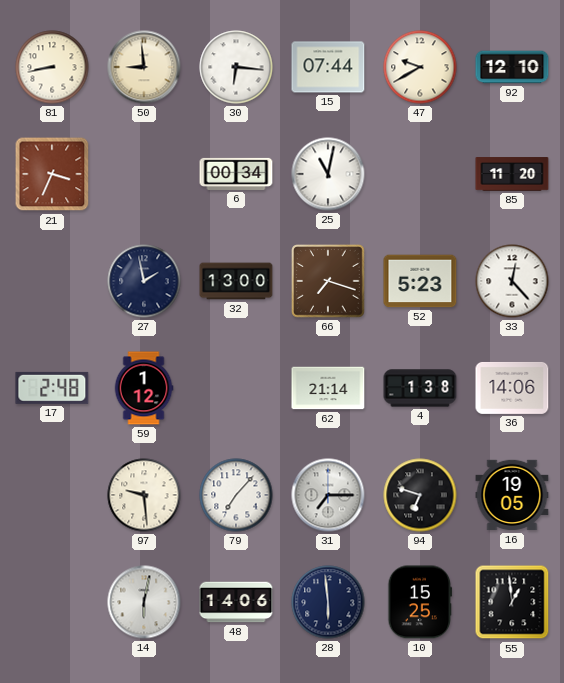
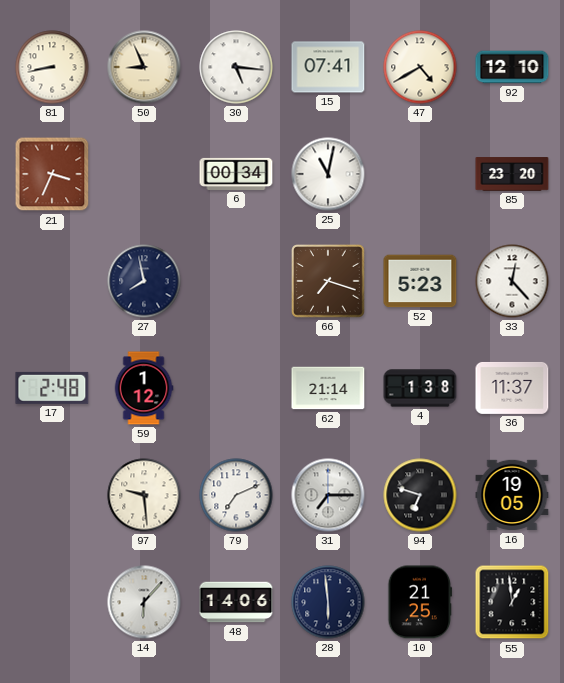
50: 8:59 -> 8:56 (144, 67)
30: 6:16 -> 5:16 (236, 67)
15: 07:44 -> 07:41 (328, 67)
47: 9:40 -> 4:40 (420, 67)
85: 11:20 -> 23:20 (512, 174)
27: 1:58 -> 7:58 (144, 281)
32: 13:00 -> none (236, 281)
36: 14:06 -> 11:37 (512, 388)
79: 7:07 -> 7:11 (236, 495)
14: 6:02 -> 6:07 (144, 602)
10: 15:25 -> 21:25 (420, 602)
